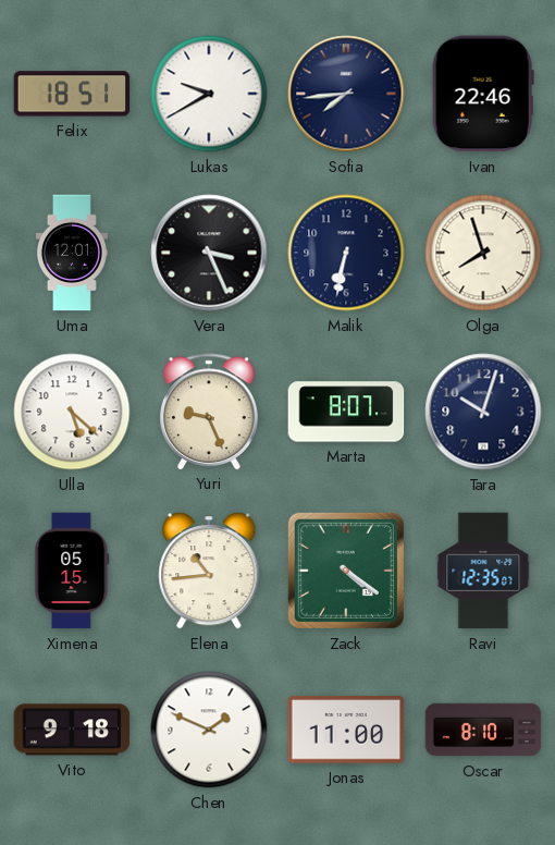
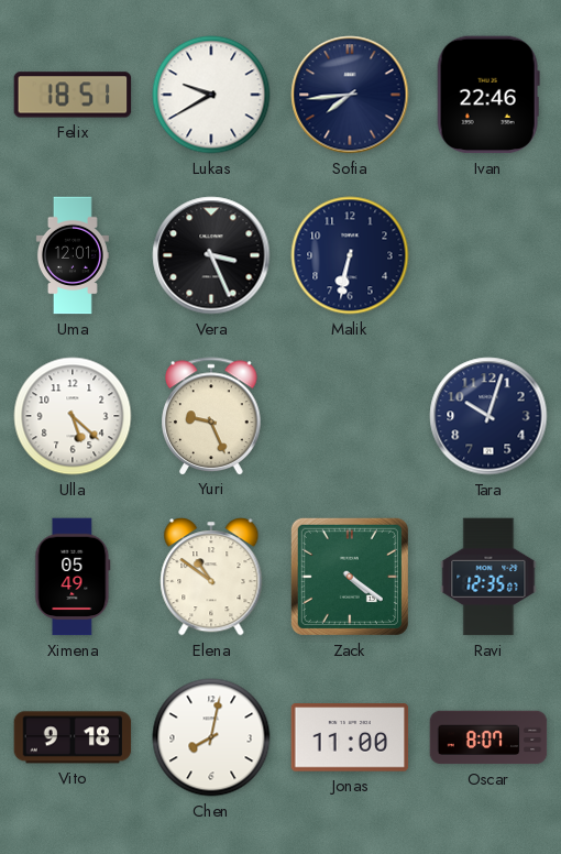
Olga: 7:57 -> none (483, 253)
Marta: 8:07 -> none (346, 412)
Ximena: 05:15 -> 05:49 (73, 577)
Elena: 10:44 -> 10:51 (211, 577)
Chen: 1:49 -> 8:02 (211, 737)
Oscar: 8:10 -> 8:07 (488, 737)
